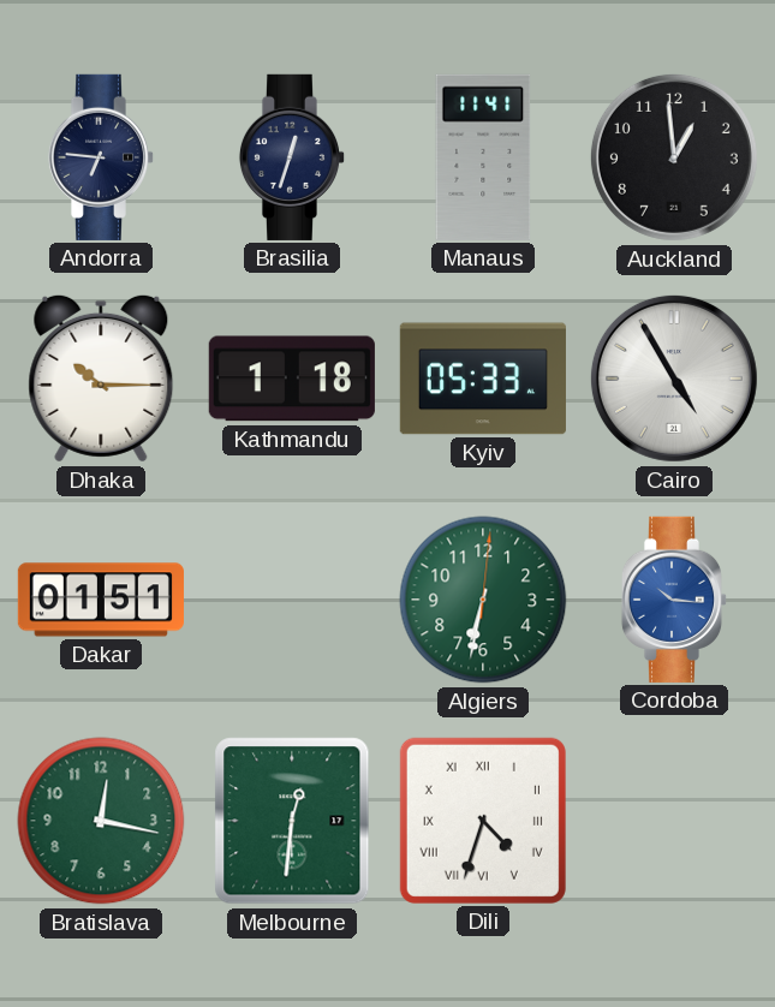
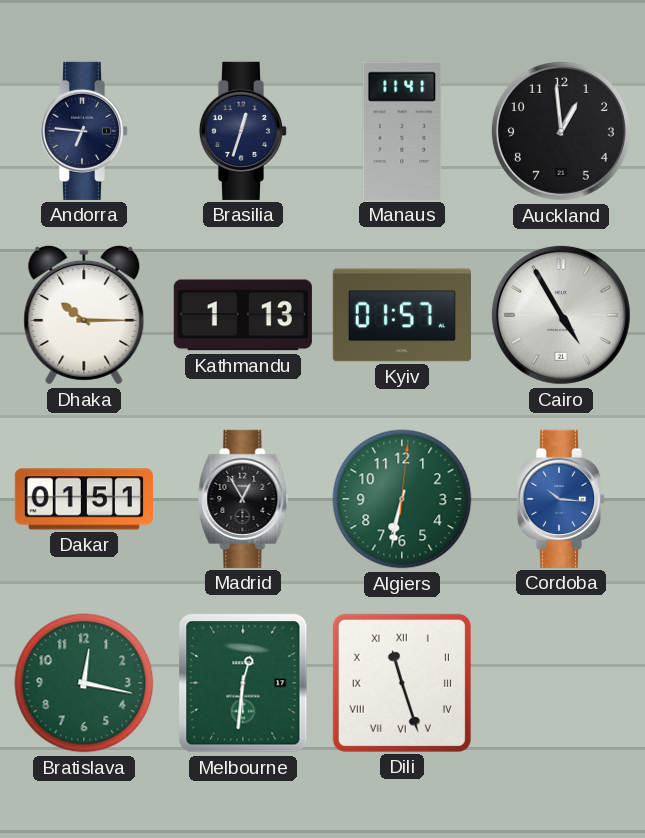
Kathmandu: 1:18 -> 1:13 (243, 315)
Kyiv: 05:33 -> 01:57 (402, 315)
Madrid: none -> 12:55 (243, 499)
Dili: 4:33 -> 11:27 (402, 683)
